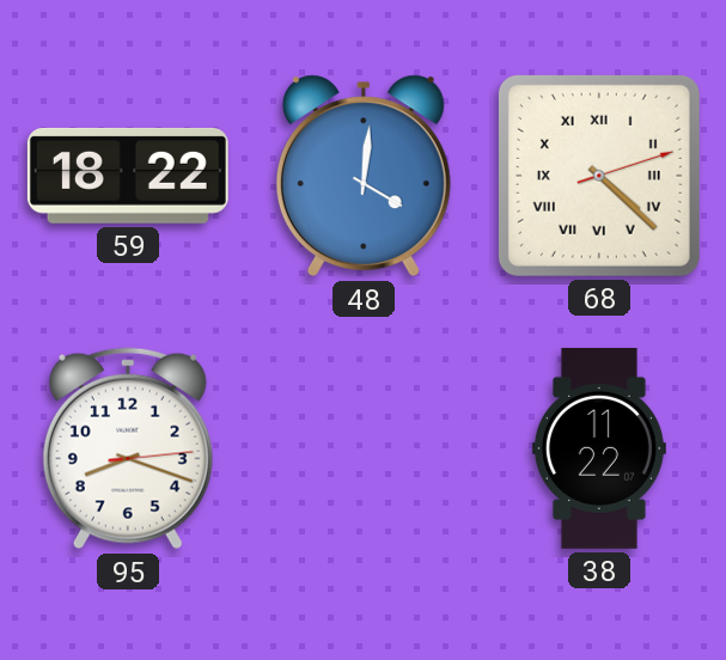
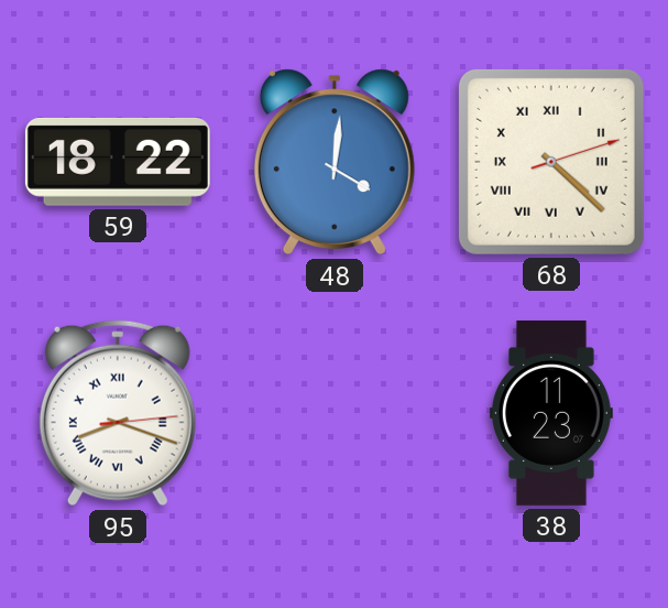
95 numerals: Arabic -> Roman (118, 413)
38: 11:22 -> 11:23 (551, 413)
